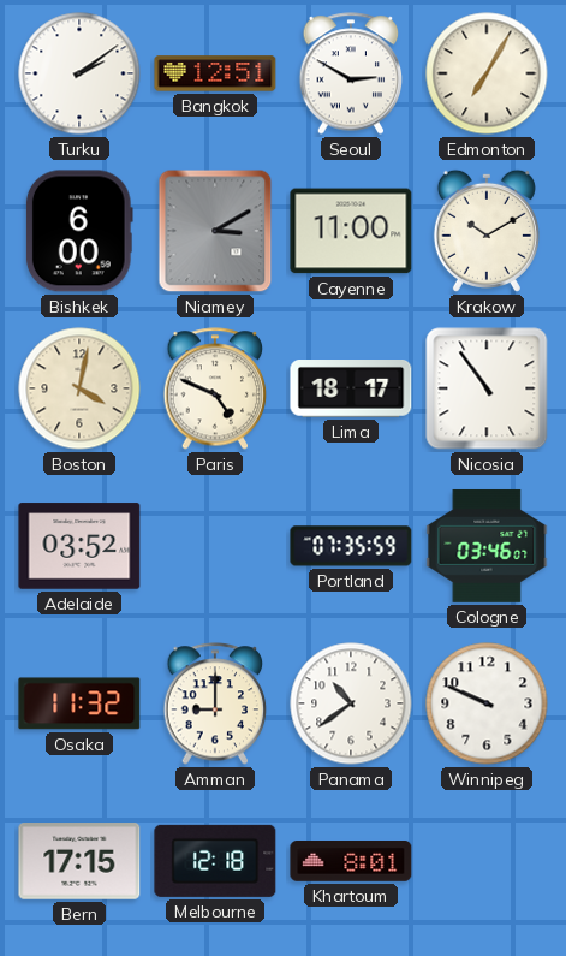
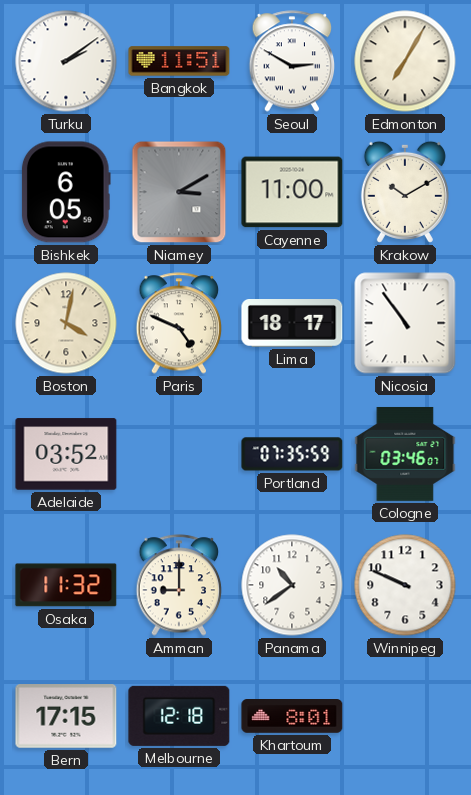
Bangkok: 12:51 -> 11:51 (179, 61)
Bishkek: 6:00 -> 6:05 (66, 192)
